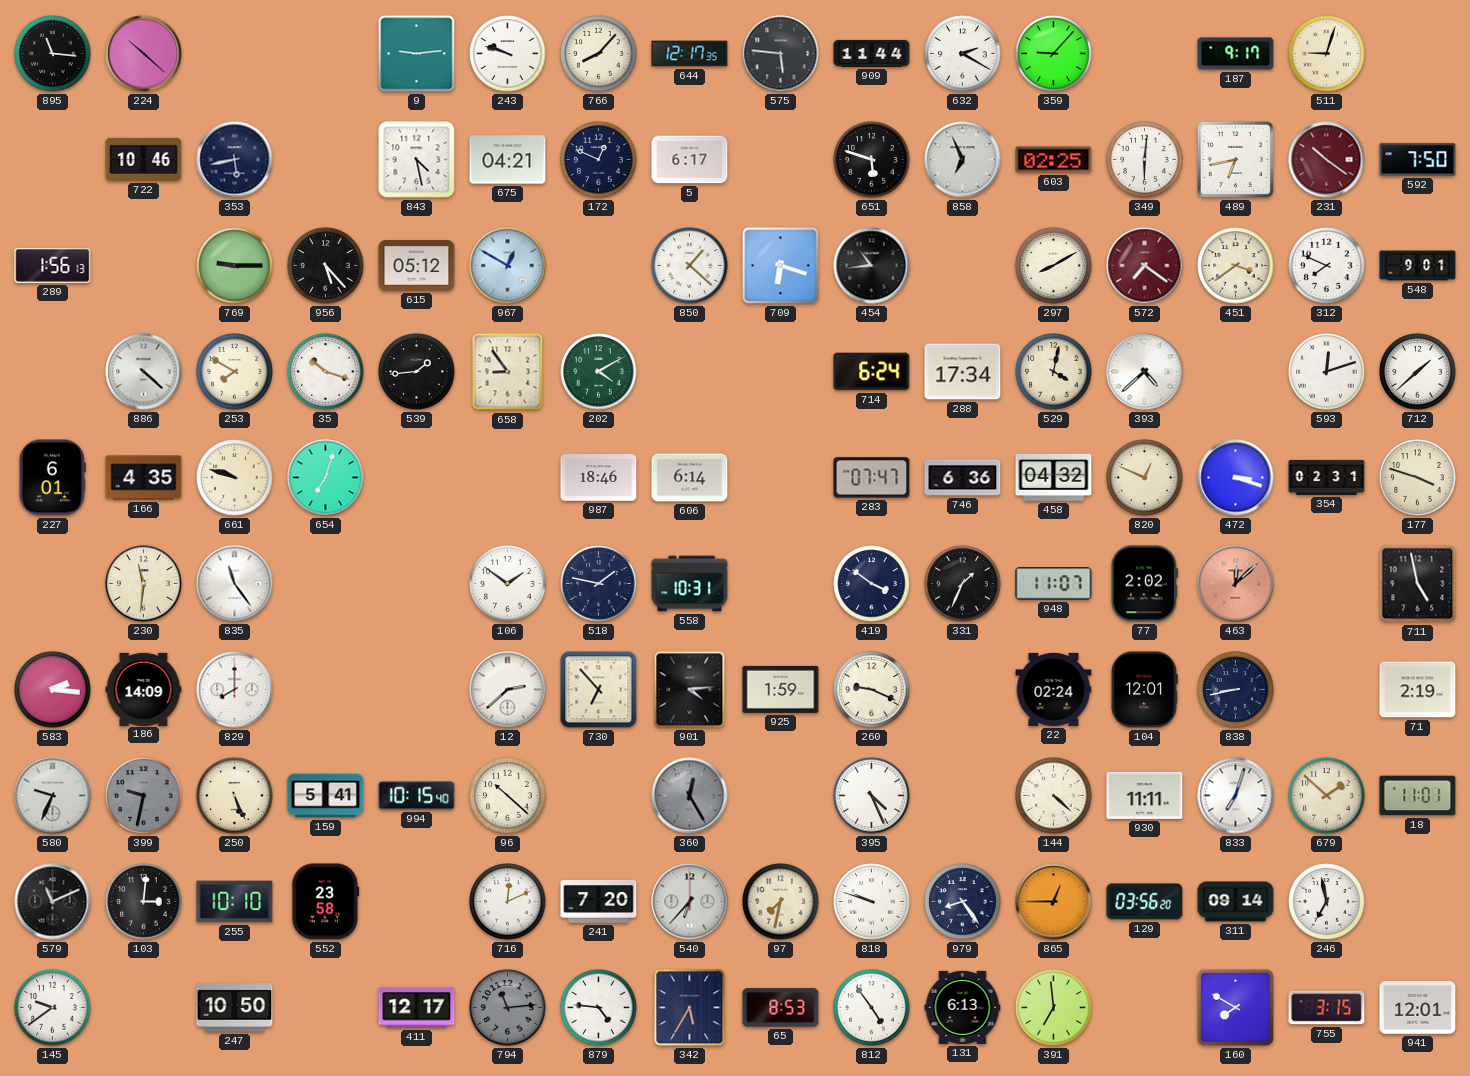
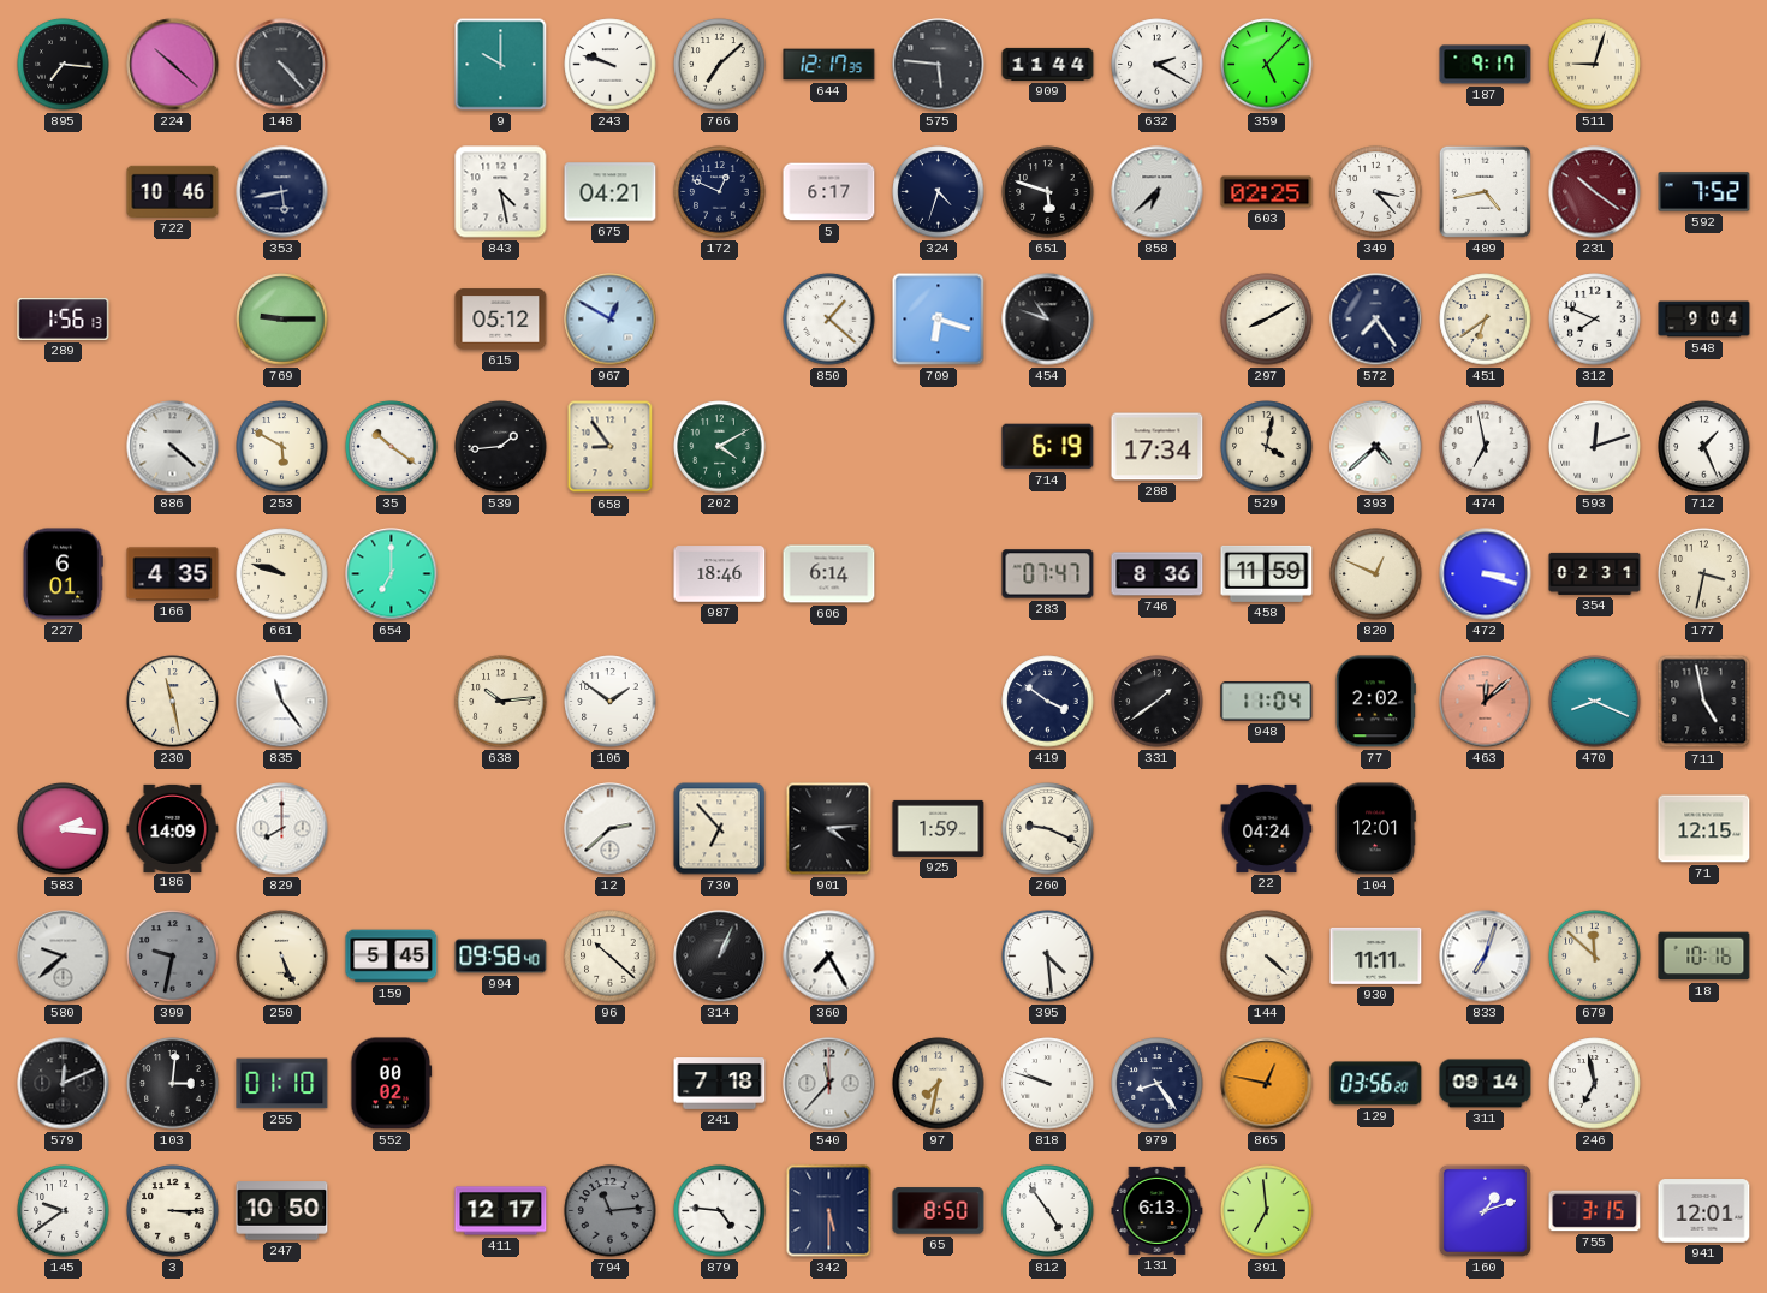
895: 11:16 -> 7:16 (64, 65)
148: none -> 4:23 (282, 65)
9: 9:14 -> 10:00 (501, 65)
766: 8:07 -> 7:08 (720, 65)
359: 9:07 -> 5:07 (1267, 65)
324: none -> 4:33 (939, 192)
858: 6:56 -> 6:38 (1158, 192)
349: 6:01 -> 3:23 (1376, 192)
489: 6:43 -> 4:43 (1485, 191)
592: 7:50 -> 7:52 (1704, 192)
956: 5:23 -> none (326, 266)
454: 10:44 -> 10:48 (1048, 320)
572: 7:21 -> 7:24 (1376, 320)
572 dial: burgundy -> navy (1376, 320)
451: 3:39 -> 6:39 (1486, 320)
548: 9:01 -> 9:04 (1704, 320)
253: 7:50 -> 5:50 (282, 447)
35: 10:18 -> 10:21 (392, 447)
714: 6:24 -> 6:19 (1048, 447)
474: none -> 6:58 (1486, 447)
712: 1:38 -> 1:26 (1704, 447)
654: 7:03 -> 7:00 (392, 574)
746: 6:36 -> 8:36 (1158, 574)
458: 04:32 -> 11:59 (1267, 573)
177: 3:48 -> 3:32 (1704, 574)
230: 11:31 -> 11:28 (173, 702)
638: none -> 10:14 (501, 702)
518: 1:47 -> none (599, 584)
558: 10:31 -> none (690, 584)
331: 1:34 -> 1:39 (1158, 702)
948: 11:07 -> 11:04 (1267, 702)
470: none -> 8:19 (1595, 702)
22: 02:24 -> 04:24 (1267, 828)
838: 8:43 -> none (1236, 690)
71: 2:19 -> 12:15 (1704, 829)
580: 9:34 -> 9:38 (64, 957)
159: 5:41 -> 5:45 (392, 957)
994: 10:15 -> 09:58 (501, 957)
314: none -> 1:04 (720, 957)
360: 12:25 -> 7:25 (829, 957)
360 dial: grey -> white (829, 957)
395: 4:26 -> 4:29 (1048, 957)
679: 1:52 -> 11:52 (1595, 957)
18: 11:01 -> 10:16 (1704, 957)
579: 11:11 -> 12:11 (64, 1084)
255: 10:10 -> 01:10 (282, 1084)
552: 23:58 -> 00:02 (392, 1084)
716: 12:11 -> none (508, 902)
241: 7:20 -> 7:18 (720, 1084)
540: 6:37 -> 11:37 (829, 1084)
865: 12:45 -> 12:47 (1267, 1084)
3: none -> 3:15 (173, 1211)
342: 5:35 -> 5:30 (829, 1211)
65: 8:53 -> 8:50 (939, 1211)
160: 7:50 -> 1:12 (1485, 1210)
